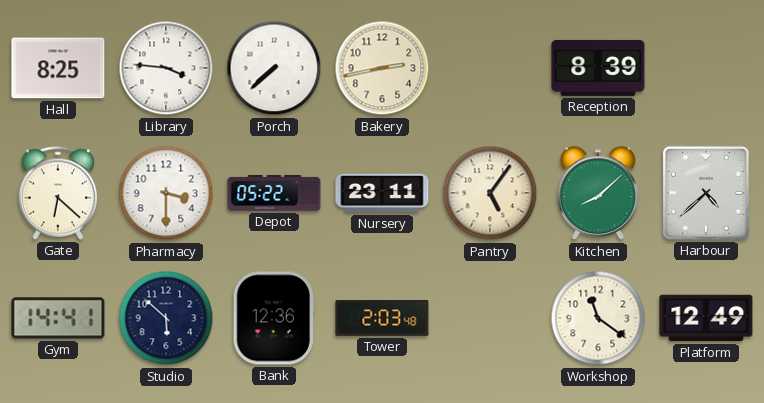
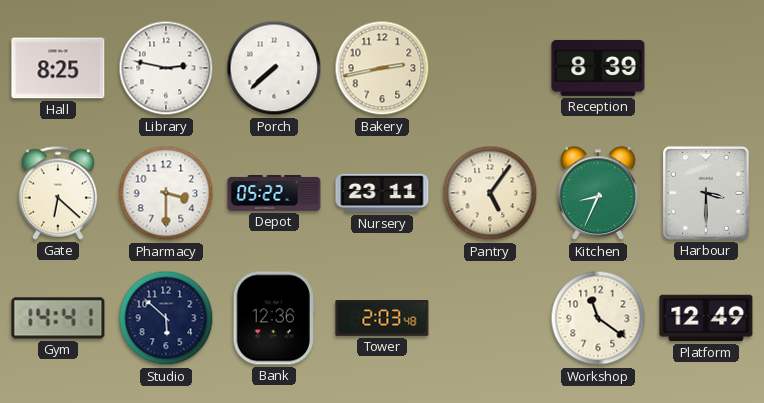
Library: 3:46 -> 2:47 (166, 68)
Kitchen: 8:08 -> 8:34 (598, 194)
Harbour: 4:38 -> 3:30 (706, 193)
